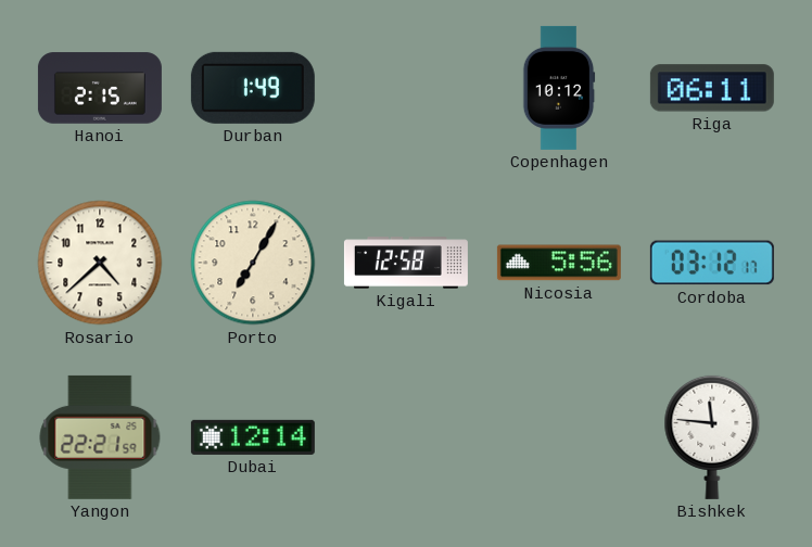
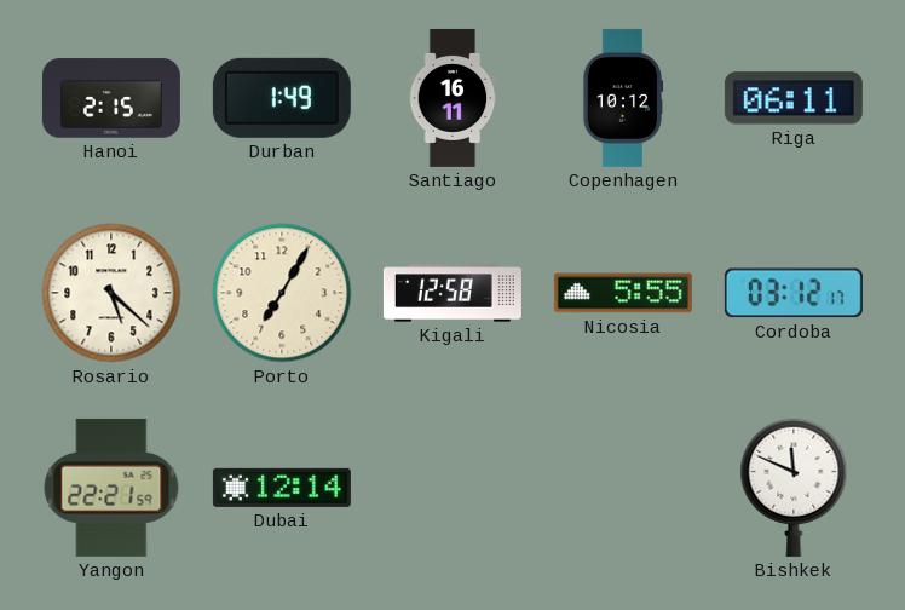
Santiago: none -> 16:11 (452, 98)
Rosario: 4:38 -> 5:22 (111, 293)
Nicosia: 5:56 -> 5:55 (623, 293)
Bishkek: 11:46 -> 11:49 (794, 488)
